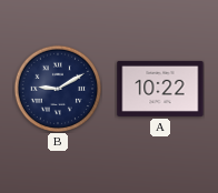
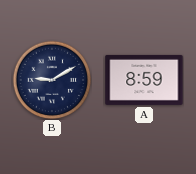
A: 10:22 -> 8:59 (144, 80)
